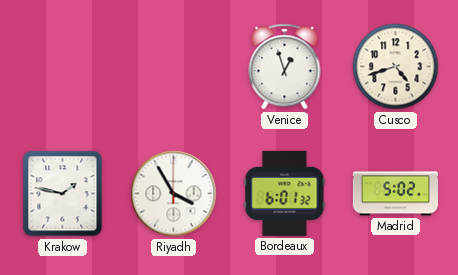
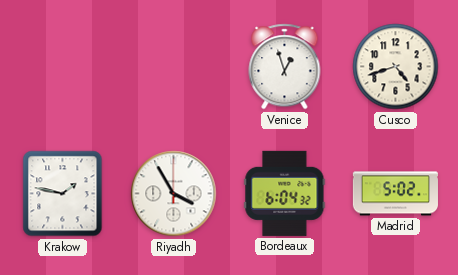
Bordeaux: 6:01 -> 6:04 (285, 193)
